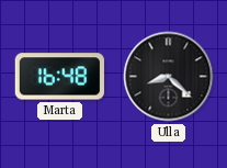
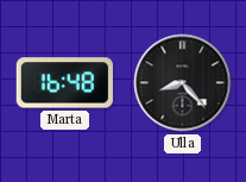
Ulla: 8:22 -> 8:23 (183, 83)
